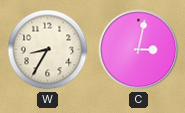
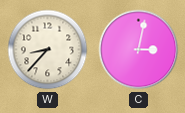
W: 8:35 -> 8:37 (48, 50)
